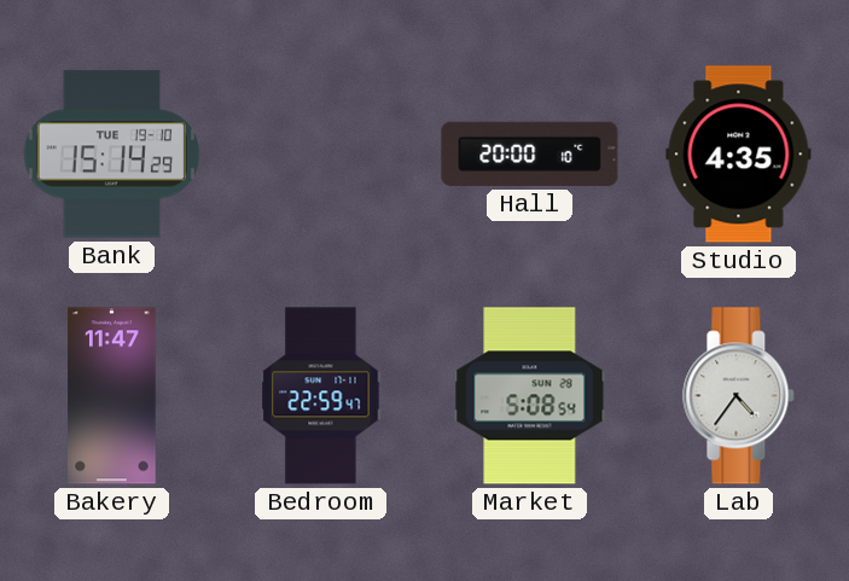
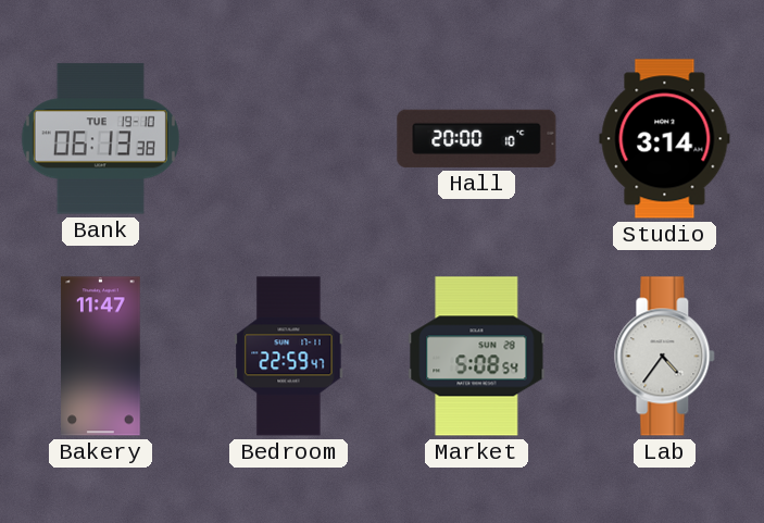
Bank: 15:14 -> 06:13 (100, 139)
Studio: 4:35 -> 3:14 (665, 139)
